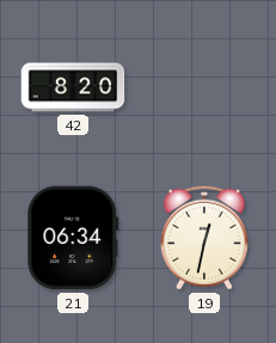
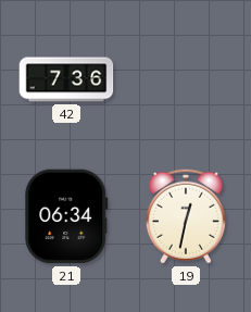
42: 8:20 -> 7:36 (66, 79)
